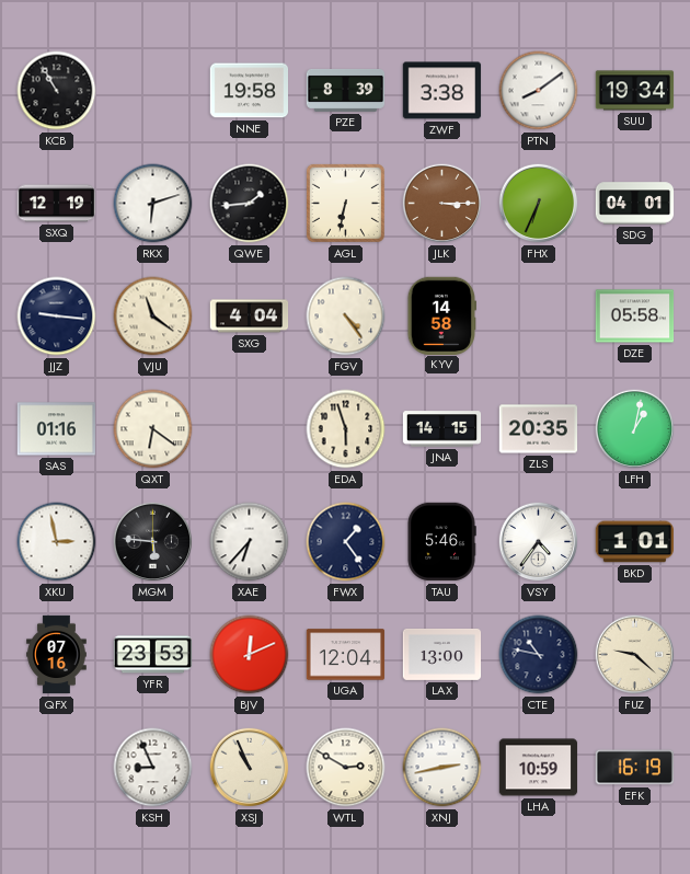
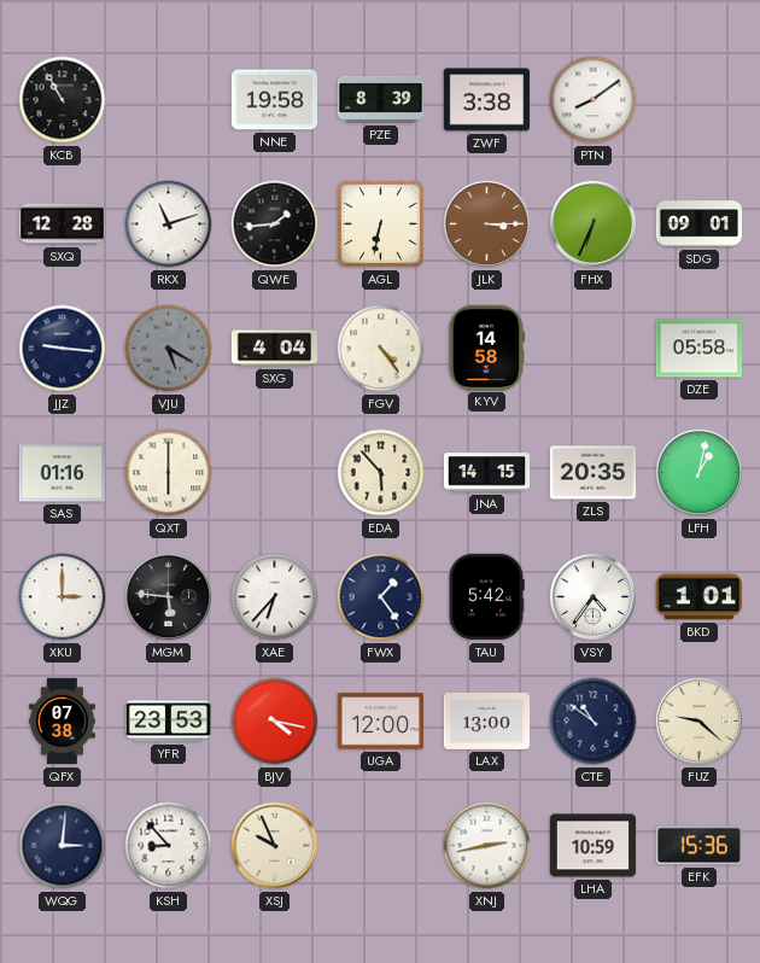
SUU: 19:34 -> none (635, 91)
SXQ: 12:19 -> 12:28 (63, 224)
RKX: 6:12 -> 11:12 (169, 224)
SDG: 04:01 -> 09:01 (700, 224)
VJU: 11:21 -> 5:20 (169, 349)
VJU dial: cream -> grey (169, 349)
QXT: 6:21 -> 6:00 (169, 473)
EDA: 5:57 -> 5:53 (381, 473)
XKU: 2:58 -> 3:00 (63, 597)
TAU: 5:46 -> 5:42 (486, 597)
QFX: 07:16 -> 07:38 (63, 722)
BJV: 12:11 -> 4:17 (275, 722)
UGA: 12:04 -> 12:00 (381, 722)
CTE: 10:47 -> 10:51 (594, 722)
WQG: none -> 3:01 (63, 846)
KSH: 8:56 -> 8:53 (169, 846)
XSJ: 10:56 -> 9:56 (275, 846)
WTL: 2:50 -> none (346, 768)
EFK: 16:19 -> 15:36 (698, 846)
